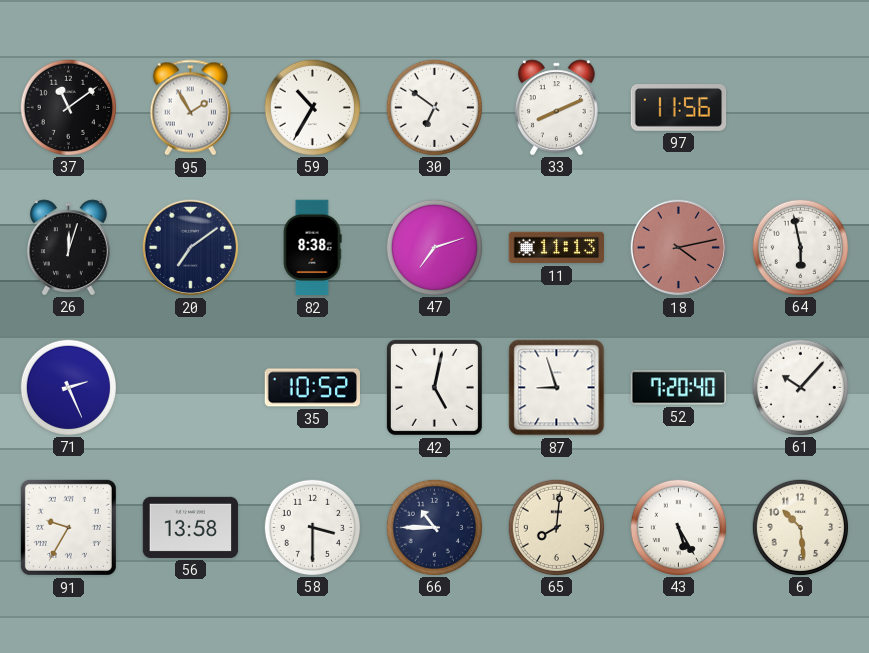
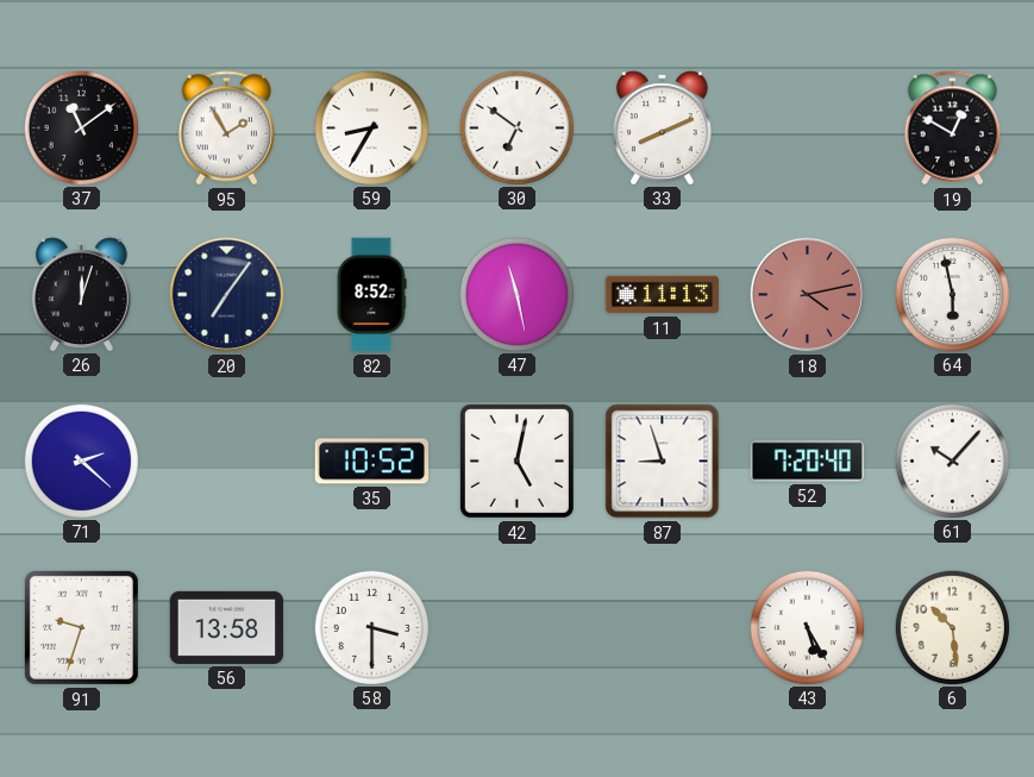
59: 10:35 -> 8:35 (371, 127)
97: 11:56 -> none (679, 108)
19: none -> 12:50 (952, 129)
20: 7:09 -> 7:06 (227, 295)
82: 8:38 -> 8:52 (371, 295)
47: 7:12 -> 11:28 (516, 294)
71: 2:26 -> 2:22 (81, 460)
91: 9:35 -> 9:33 (81, 627)
66: 10:45 -> none (434, 527)
65: 8:01 -> none (556, 527)
